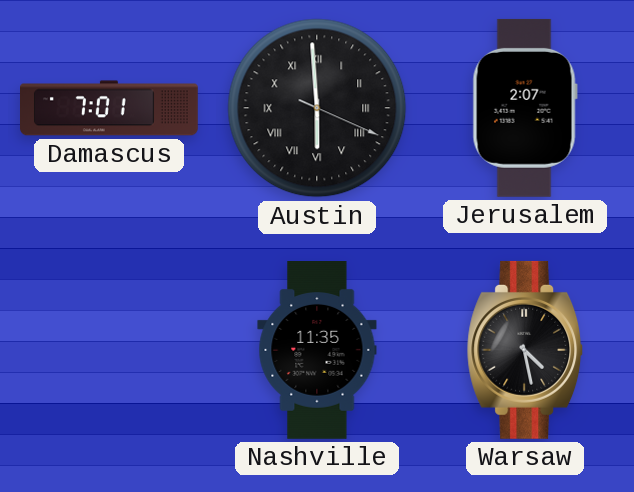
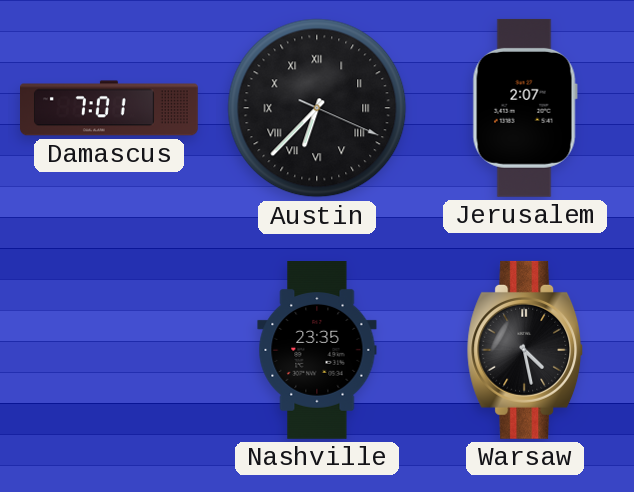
Austin: 5:59 -> 6:37 (317, 108)
Nashville: 11:35 -> 23:35 (317, 351)
